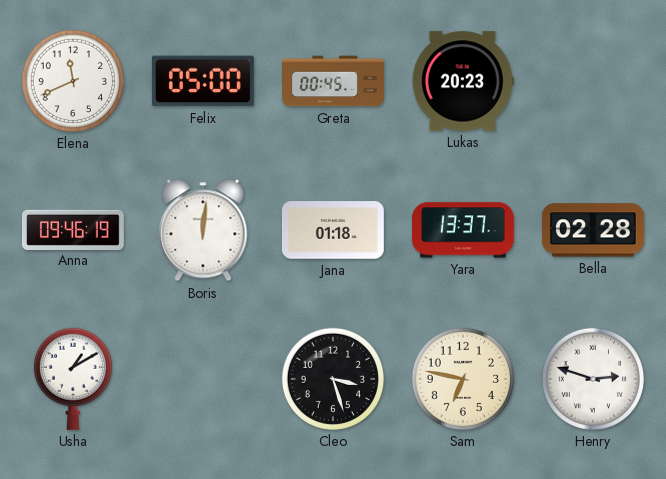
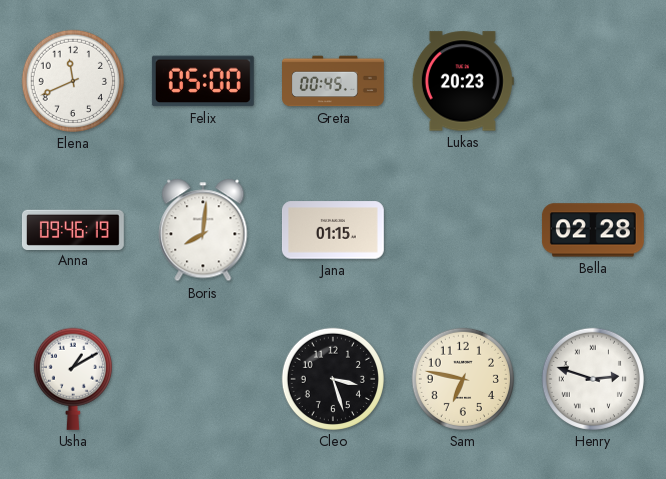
Boris: 12:01 -> 8:01 (203, 230)
Jana: 01:18 -> 01:15 (333, 230)
Yara: 13:37 -> none (463, 230)
